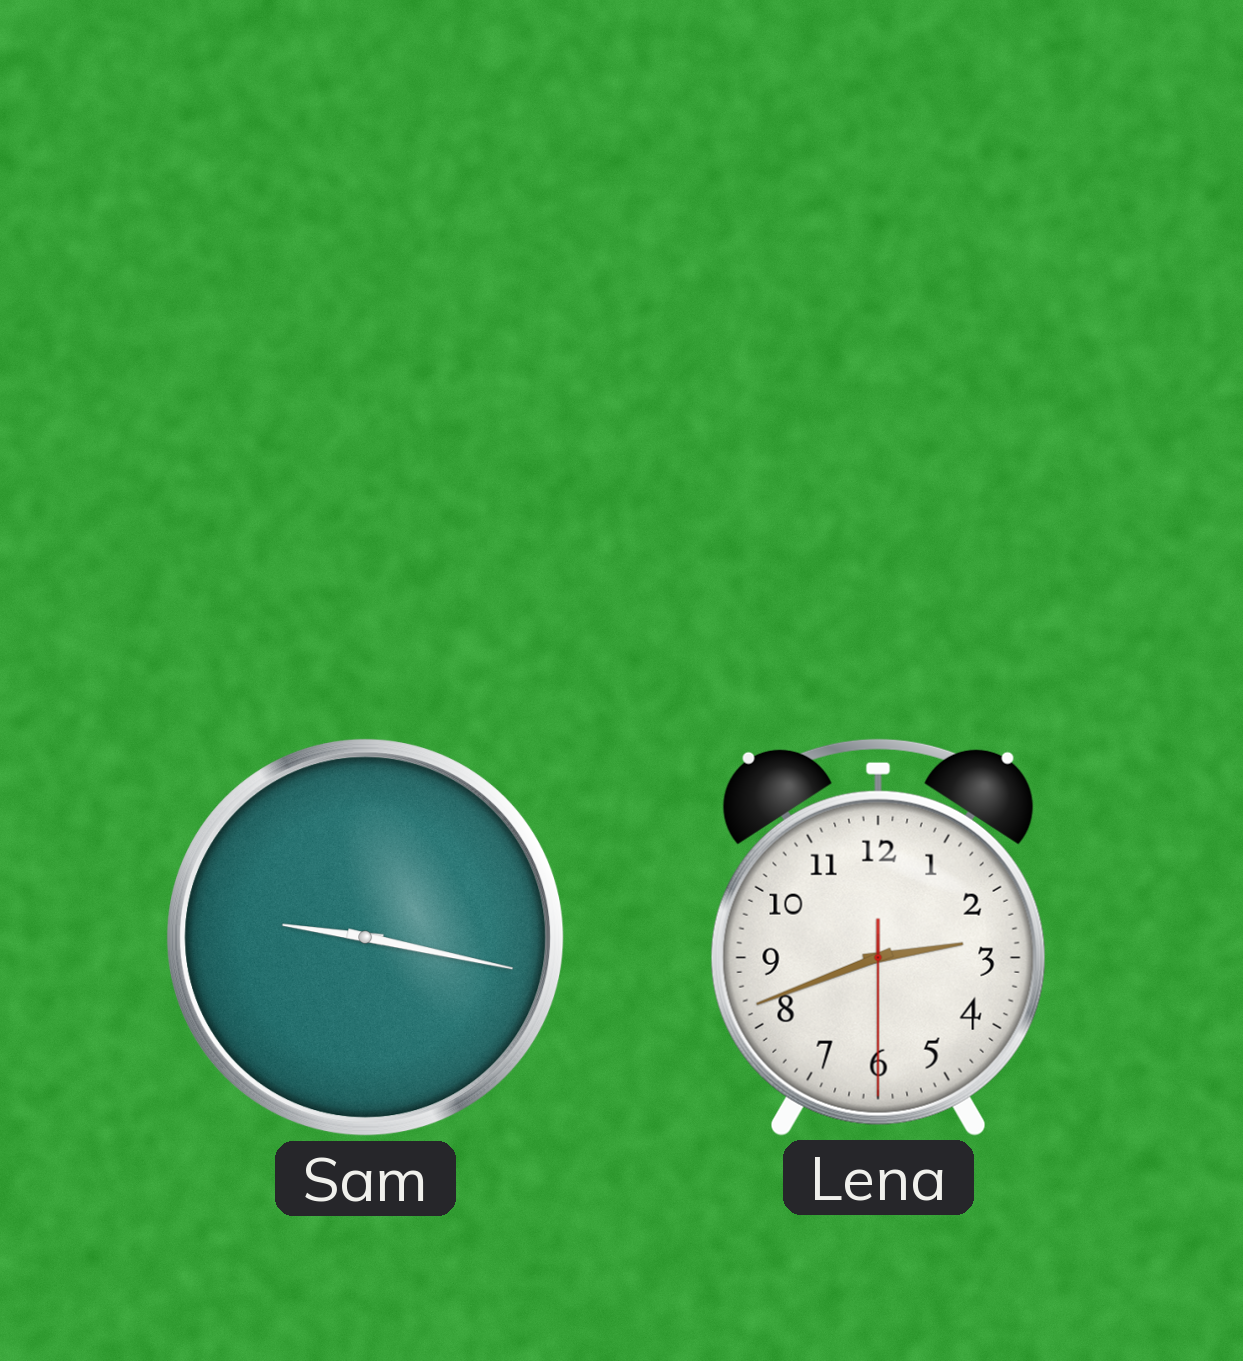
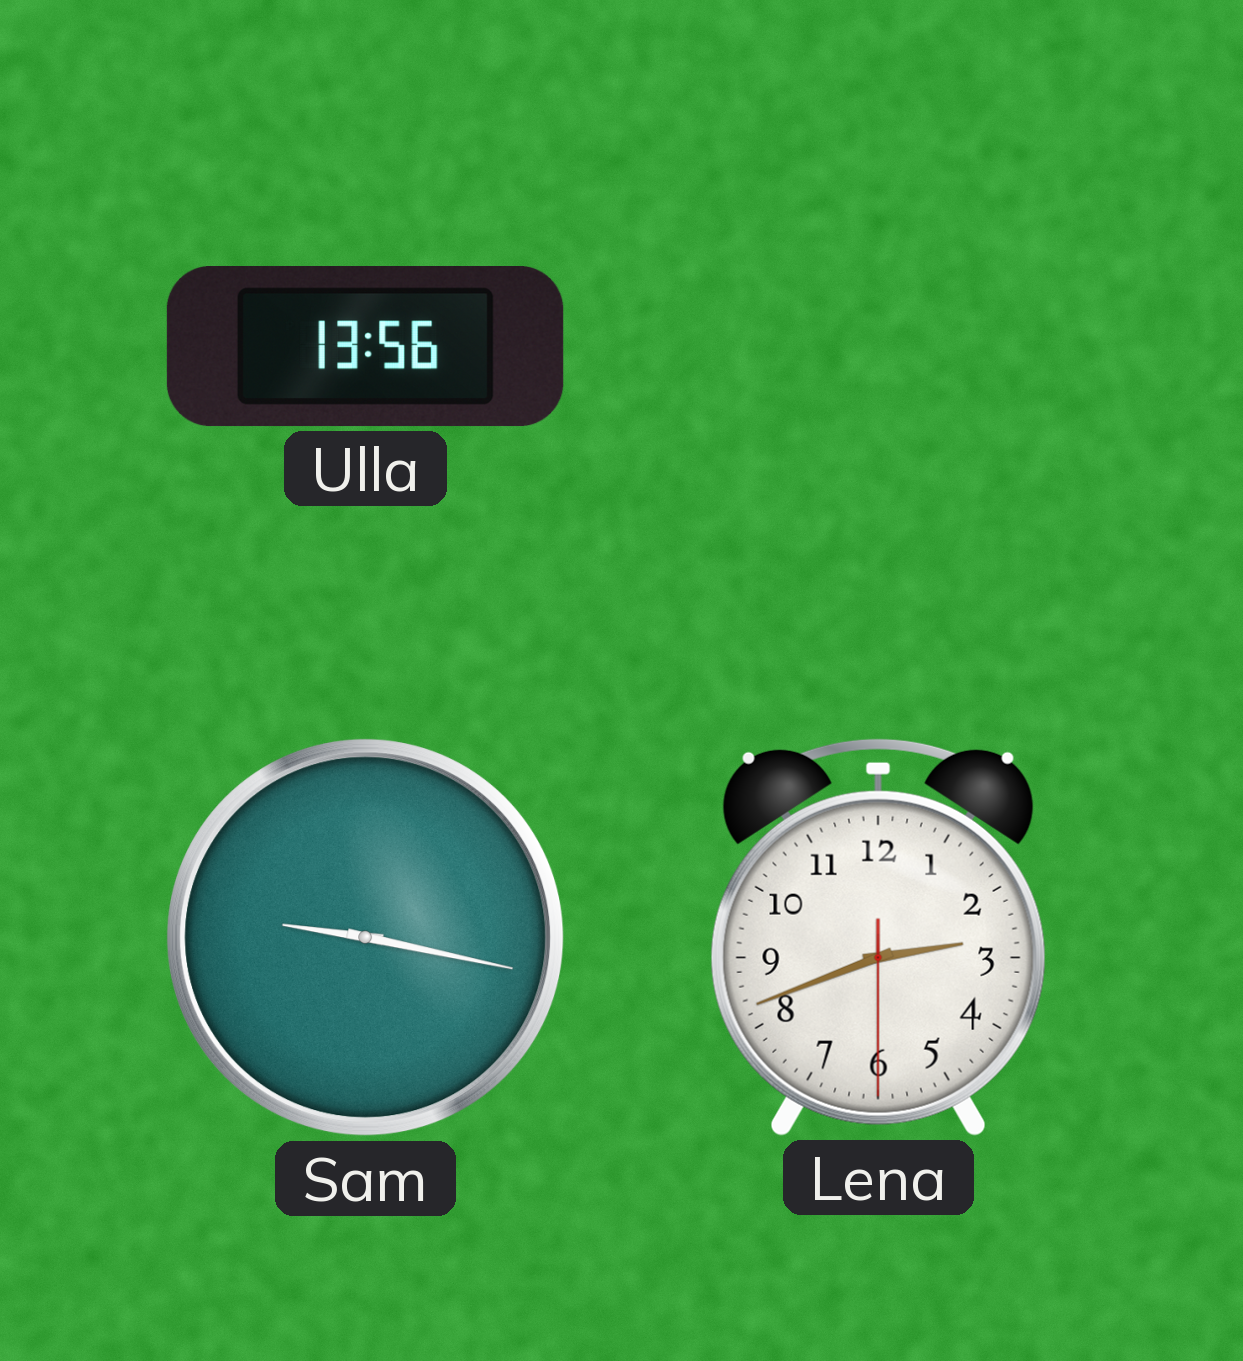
Ulla: none -> 13:56 (365, 347)
